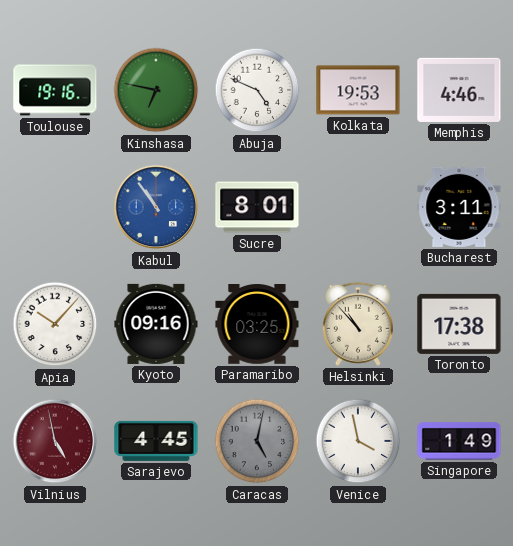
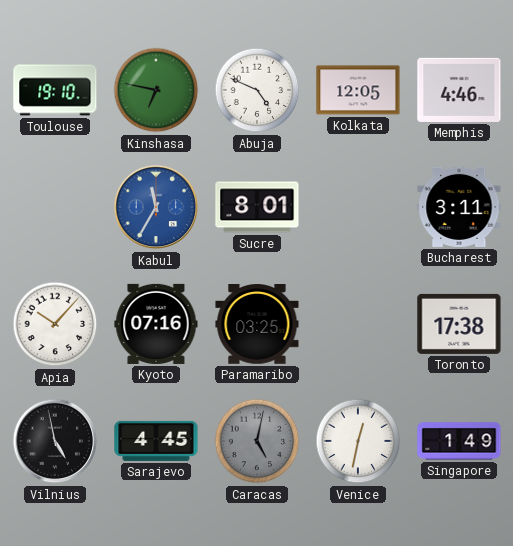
Toulouse: 19:16 -> 19:10 (55, 90)
Kolkata: 19:53 -> 12:05 (358, 90)
Kabul: 10:54 -> 11:35 (156, 207)
Kyoto: 09:16 -> 07:16 (156, 324)
Helsinki: 10:53 -> none (358, 324)
Vilnius dial: burgundy -> black (55, 441)
Venice: 3:58 -> 12:32 (358, 441)
